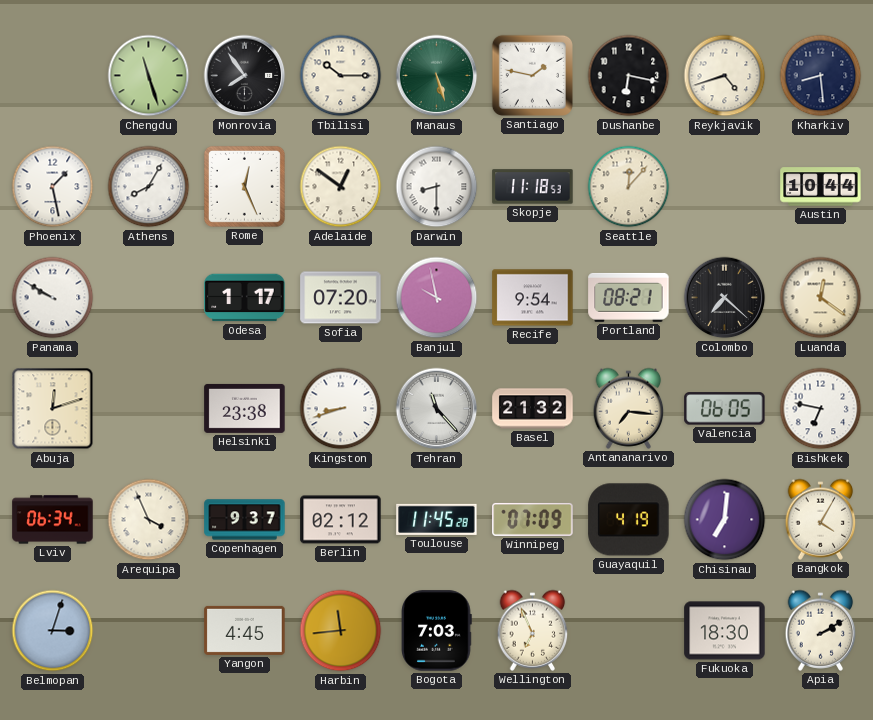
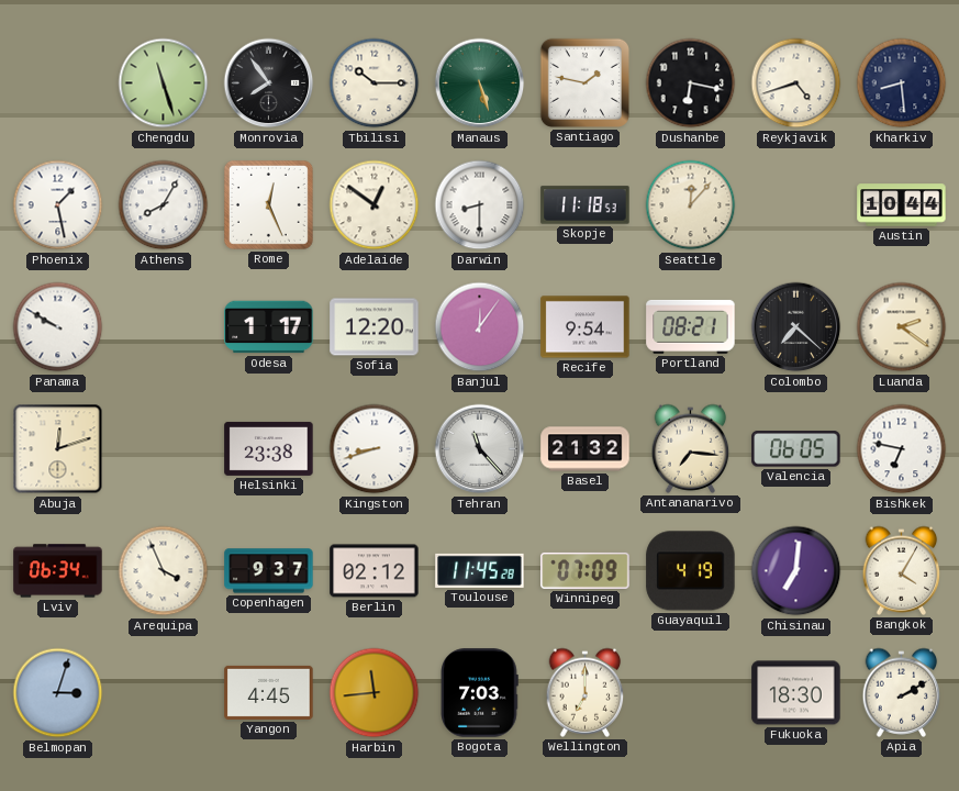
Sofia: 07:20 -> 12:20 (375, 327)
Banjul: 9:58 -> 12:06 (480, 327)
Luanda: 12:21 -> 2:21 (902, 327)
Wellington: 6:56 -> 7:00 (586, 692)
